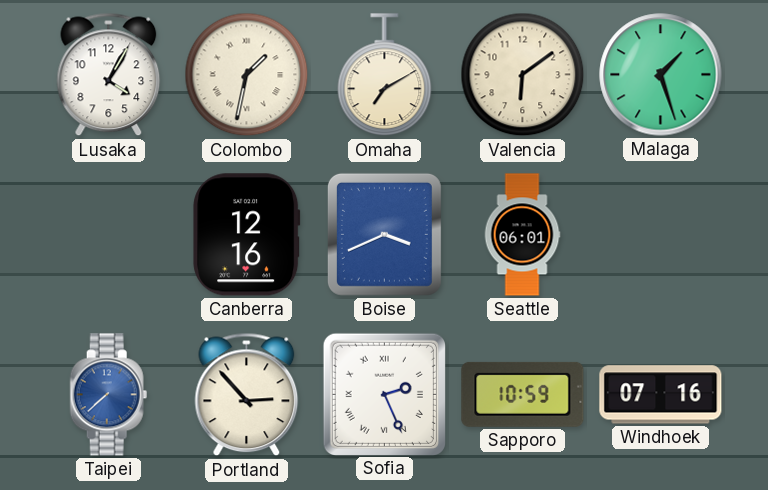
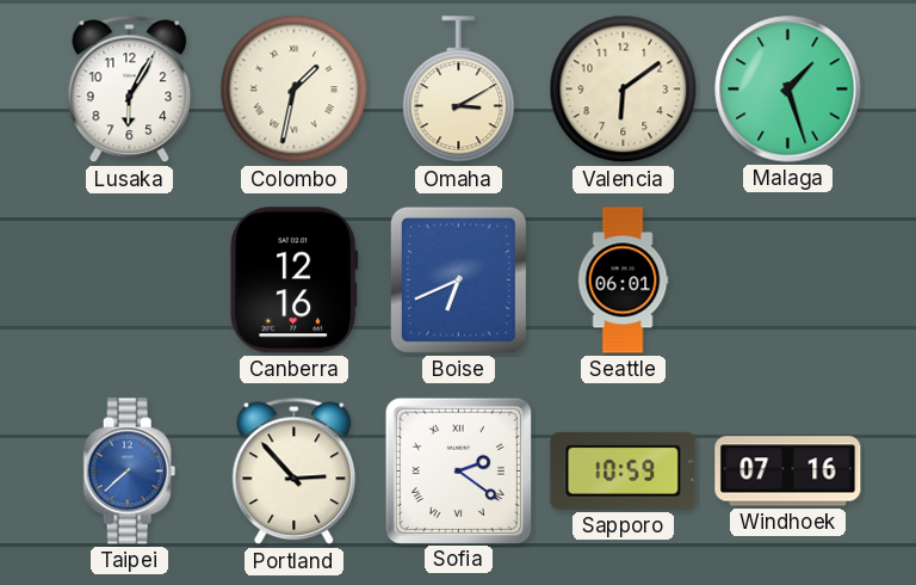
Lusaka: 4:05 -> 6:05 (130, 90)
Omaha: 7:10 -> 3:10 (459, 90)
Boise: 3:41 -> 6:41 (458, 279)
Sofia: 2:26 -> 2:21 (458, 470)
